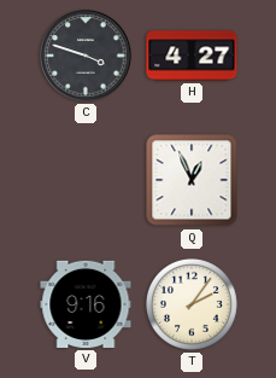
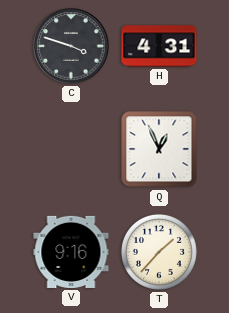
H: 4:27 -> 4:31 (159, 46)
T: 2:06 -> 1:37 (159, 252)
